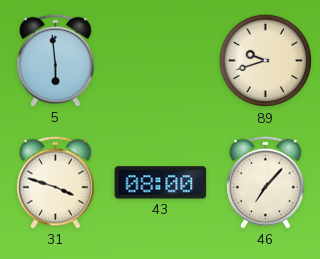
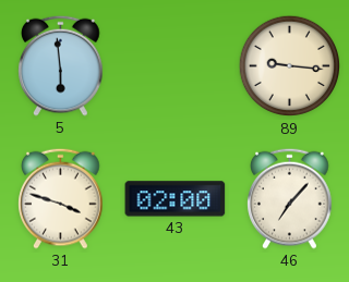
89: 9:42 -> 9:16 (290, 66)
43: 08:00 -> 02:00 (176, 199)
